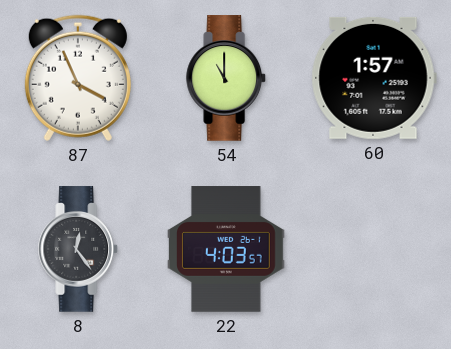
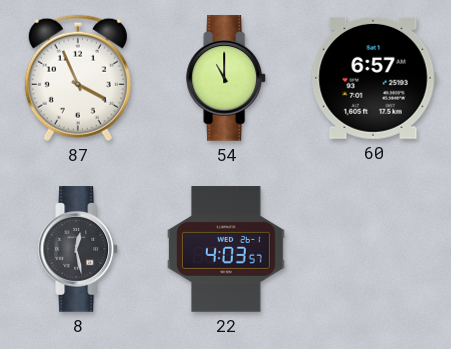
60: 1:57 -> 6:57 (374, 78)
8: 12:24 -> 12:28 (79, 249)
